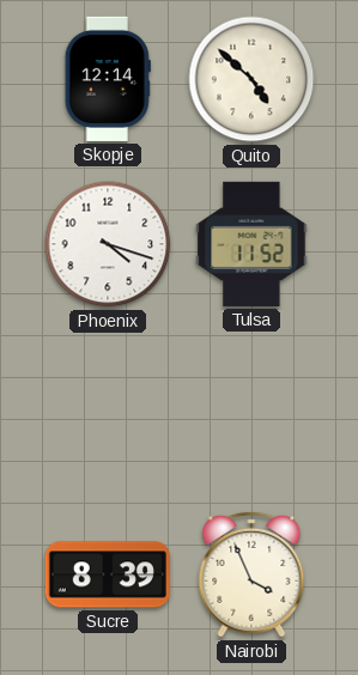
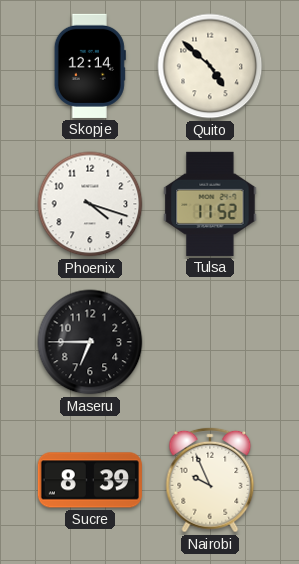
Maseru: none -> 6:45 (90, 342)
Nairobi: 3:56 -> 9:56 (210, 480)
